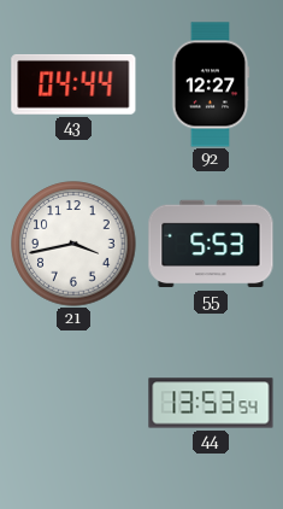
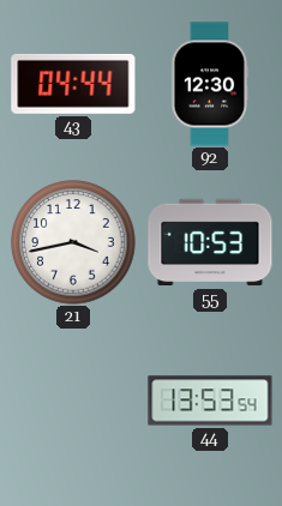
92: 12:27 -> 12:30 (210, 84)
55: 5:53 -> 10:53 (210, 242)
